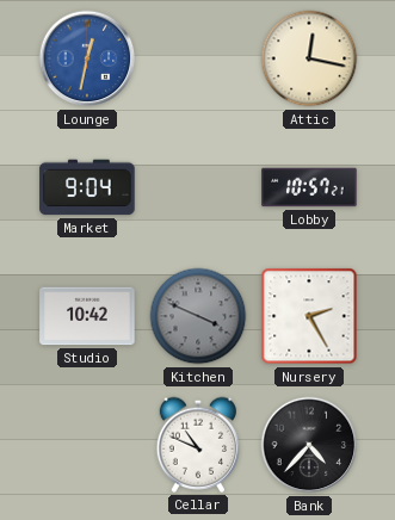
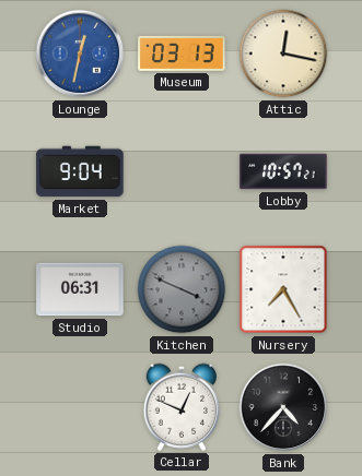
Museum: none -> 03:13 (182, 53)
Studio: 10:42 -> 06:31 (80, 289)
Nursery: 2:25 -> 7:25 (283, 289)
Cellar: 10:49 -> 12:49 (180, 407)
